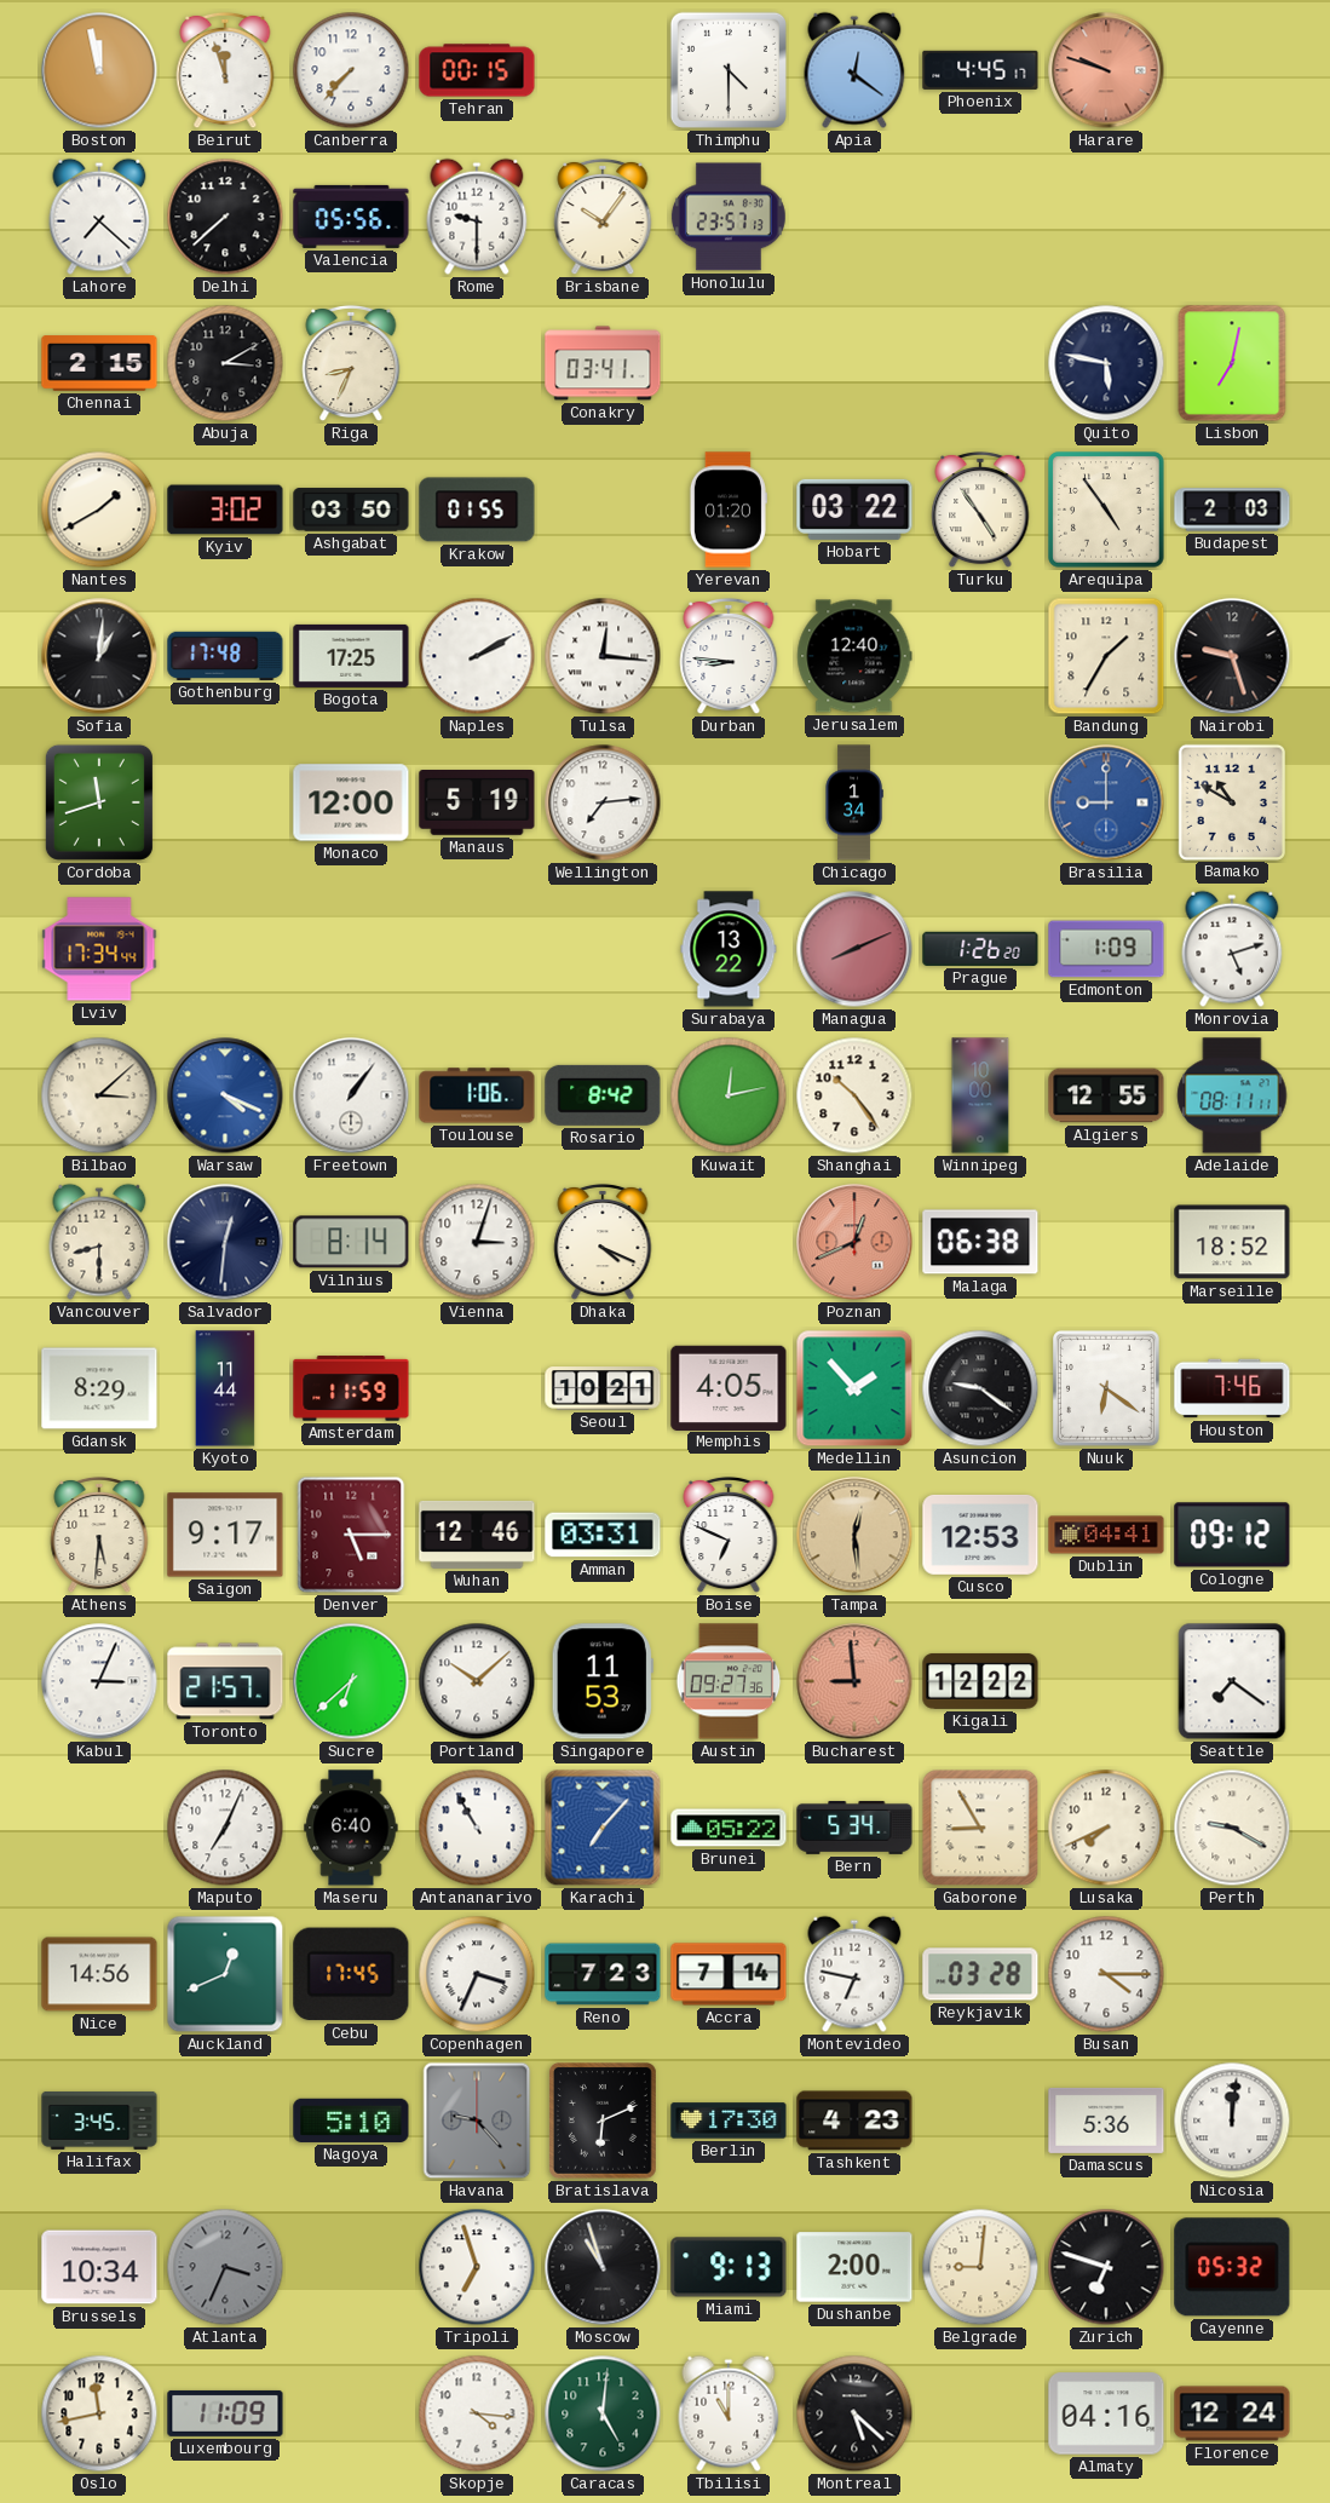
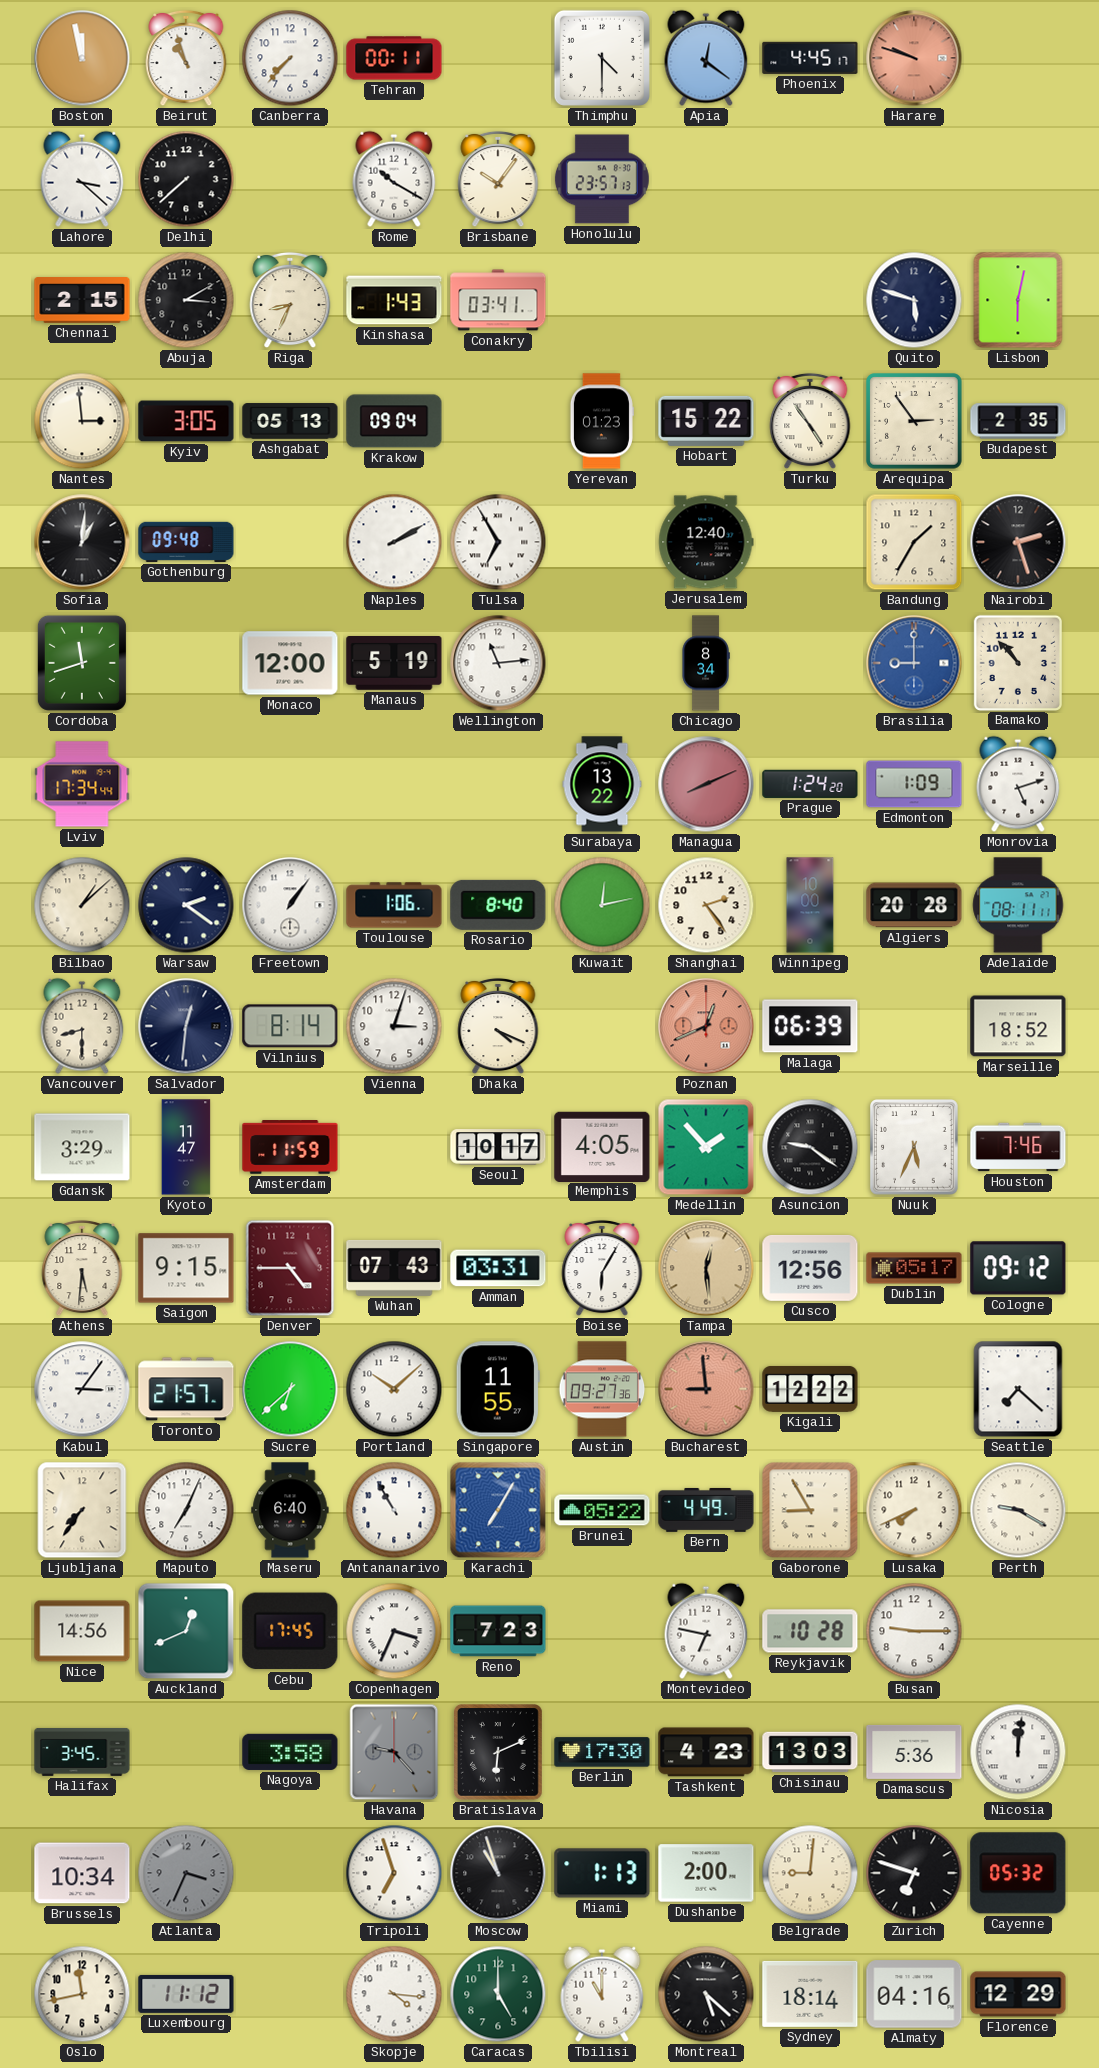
Beirut: 11:57 -> 10:57 (186, 58)
Tehran: 00:15 -> 00:11 (394, 58)
Lahore: 7:22 -> 3:22 (82, 179)
Valencia: 05:56 -> none (351, 217)
Rome: 9:30 -> 10:20 (394, 179)
Kinshasa: none -> 1:43 (394, 300)
Quito: 5:47 -> 5:48 (914, 300)
Lisbon: 7:02 -> 6:02 (1018, 300)
Nantes: 1:40 -> 2:59 (82, 421)
Kyiv: 3:02 -> 3:05 (186, 421)
Ashgabat: 03:50 -> 05:13 (290, 421)
Krakow: 01:55 -> 09:04 (394, 421)
Yerevan: 01:20 -> 01:23 (601, 421)
Hobart: 03:22 -> 15:22 (706, 421)
Arequipa: 4:54 -> 2:54 (914, 421)
Budapest: 2:03 -> 2:35 (1018, 421)
Gothenburg: 17:48 -> 09:48 (186, 542)
Bogota: 17:25 -> none (351, 656)
Tulsa: 12:16 -> 6:55 (498, 542)
Durban: 8:46 -> none (729, 656)
Nairobi: 9:27 -> 2:27 (1018, 542)
Wellington: 7:14 -> 11:14 (498, 663)
Chicago: 1:34 -> 8:34 (706, 663)
Bamako: 10:50 -> 10:53 (1017, 662)
Prague: 1:26 -> 1:24 (810, 784)
Bilbao: 3:08 -> 1:08 (82, 905)
Warsaw: 4:19 -> 2:21 (186, 905)
Warsaw dial: blue -> navy (186, 905)
Rosario: 8:42 -> 8:40 (498, 905)
Shanghai: 10:24 -> 2:24 (706, 905)
Algiers: 12:55 -> 20:28 (914, 905)
Malaga: 06:38 -> 06:39 (810, 1026)
Gdansk: 8:29 -> 3:29 (82, 1147)
Kyoto: 11:44 -> 11:47 (186, 1147)
Seoul: 10:21 -> 10:17 (498, 1147)
Nuuk: 6:21 -> 5:34 (915, 1148)
Saigon: 9:17 -> 9:15 (186, 1268)
Denver: 5:15 -> 4:45 (290, 1268)
Wuhan: 12:46 -> 07:43 (394, 1268)
Boise: 6:49 -> 6:05 (602, 1268)
Cusco: 12:53 -> 12:56 (810, 1268)
Dublin: 04:41 -> 05:17 (914, 1268)
Kabul: 3:04 -> 3:06 (82, 1389)
Singapore: 11:53 -> 11:55 (498, 1389)
Seattle: 7:21 -> 7:22 (1018, 1389)
Ljubljana: none -> 7:36 (82, 1510)
Karachi: 7:07 -> 7:05 (498, 1510)
Bern: 5:34 -> 4:49 (706, 1510)
Accra: 7:14 -> none (729, 1974)
Reykjavik: 03:28 -> 10:28 (810, 1631)
Busan: 4:15 -> 9:15 (914, 1631)
Nagoya: 5:10 -> 3:58 (290, 1752)
Chisinau: none -> 13:03 (810, 1752)
Miami: 9:13 -> 1:13 (602, 1873)
Luxembourg: 11:09 -> 11:12 (186, 1994)
Caracas: 5:01 -> 5:00 (498, 1994)
Sydney: none -> 18:14 (810, 1994)
Florence: 12:24 -> 12:29 (1018, 1994)
